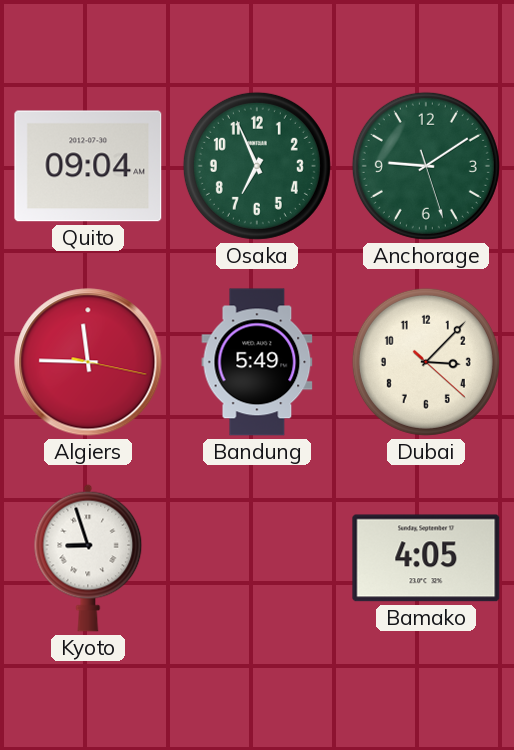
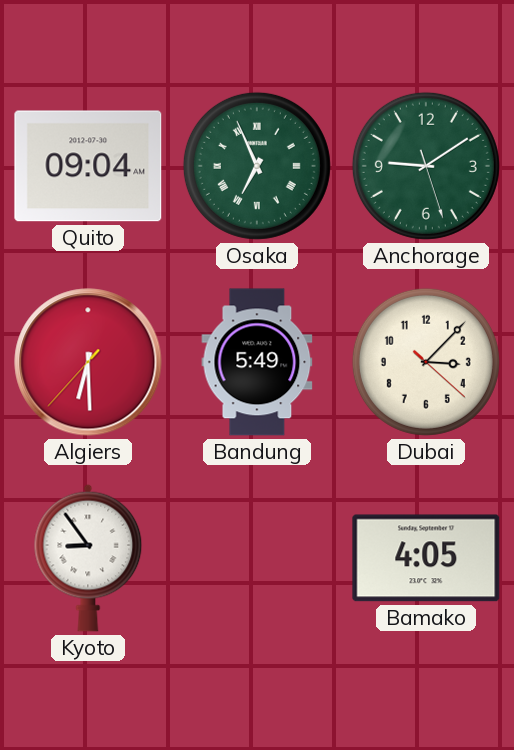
Osaka numerals: Arabic -> Roman (257, 166)
Algiers: 11:45 -> 6:29 (88, 362)
Kyoto: 8:57 -> 8:54 (88, 558)
